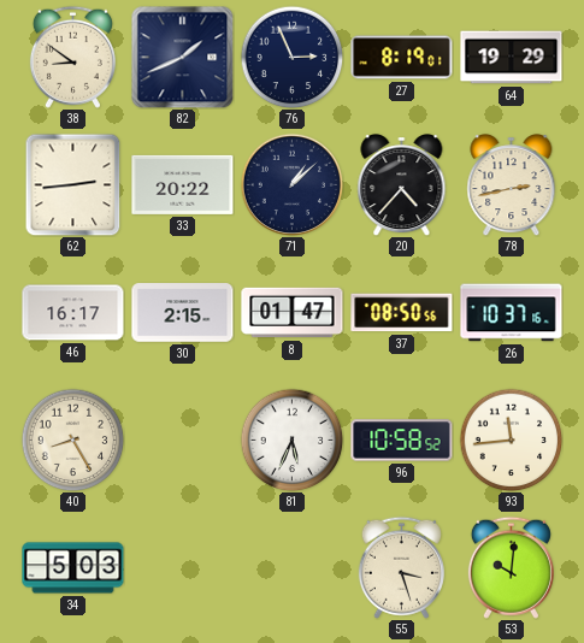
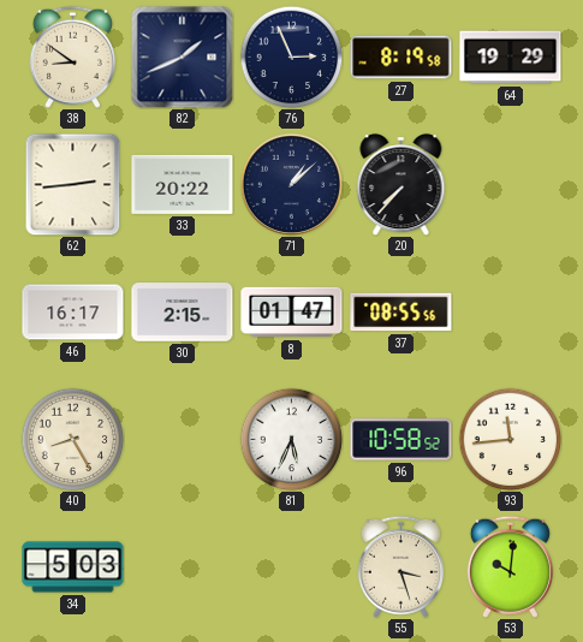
27: 8:19:01 -> 8:19:58 (401, 58)
20: 4:37 -> 7:37 (401, 185)
78: 2:43 -> none (512, 185)
37: 08:50 -> 08:55 (401, 313)
26: 10:37 -> none (512, 313)
